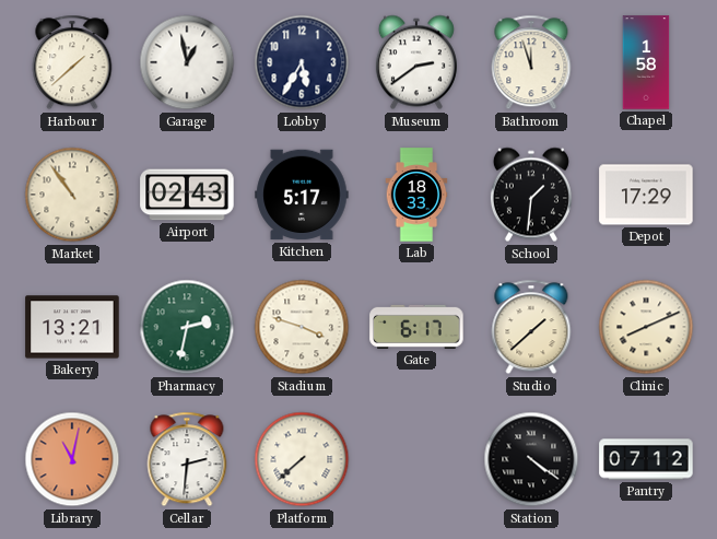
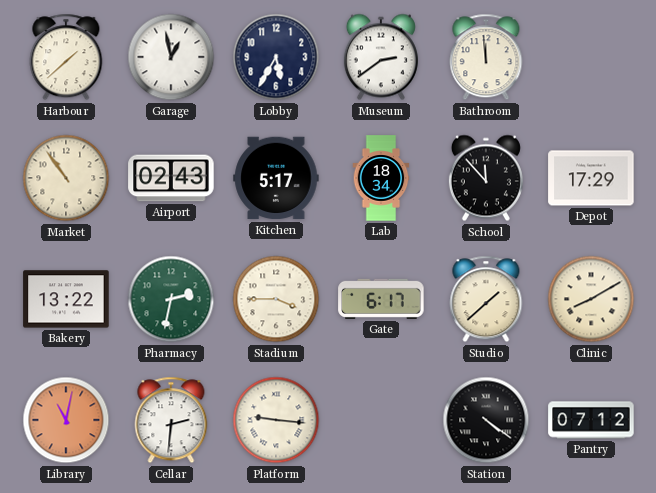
Bathroom: 11:57 -> 11:59 (486, 57)
Chapel: 1:58 -> none (646, 62)
Lab: 18:33 -> 18:34 (381, 178)
School: 1:31 -> 11:53 (486, 178)
Bakery: 13:21 -> 13:22 (66, 299)
Stadium: 3:48 -> 3:45 (276, 299)
Clinic: 8:11 -> 8:10 (591, 299)
Platform: 7:38 -> 9:16 (276, 420)
